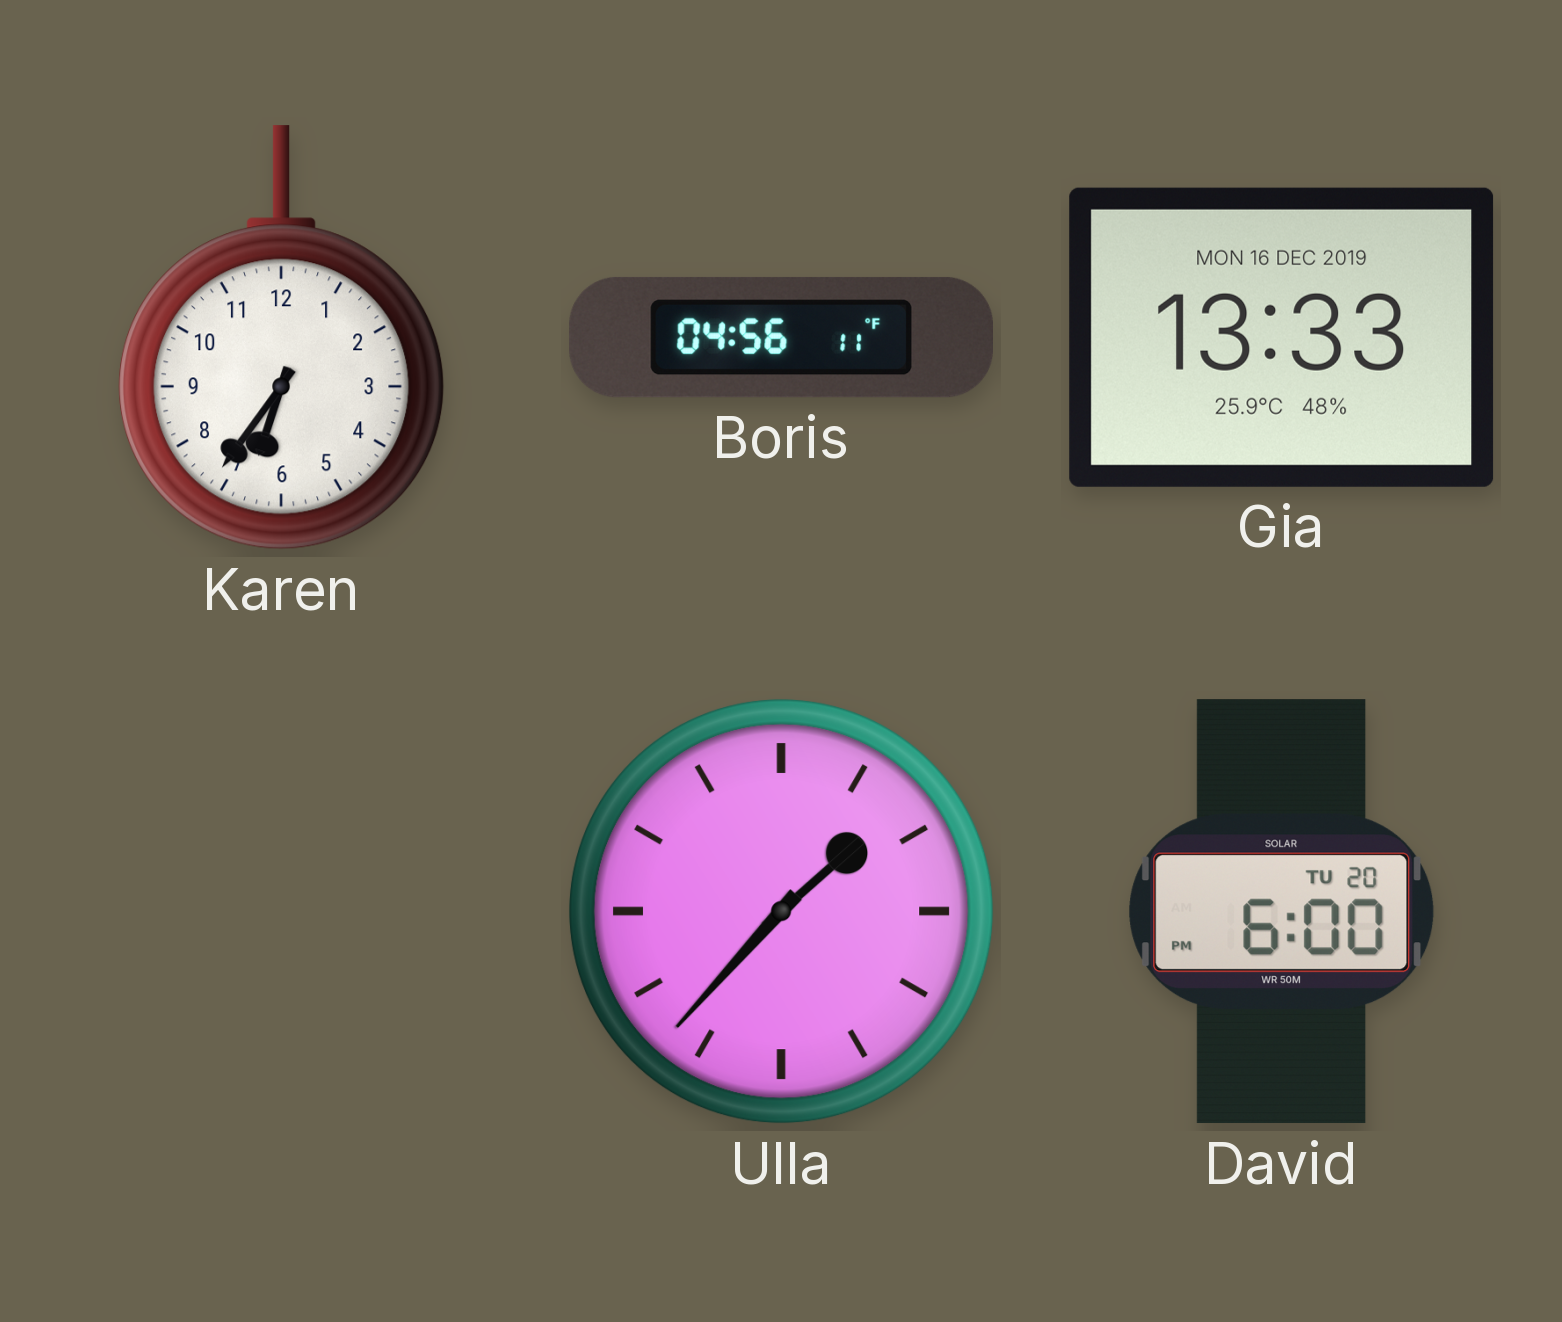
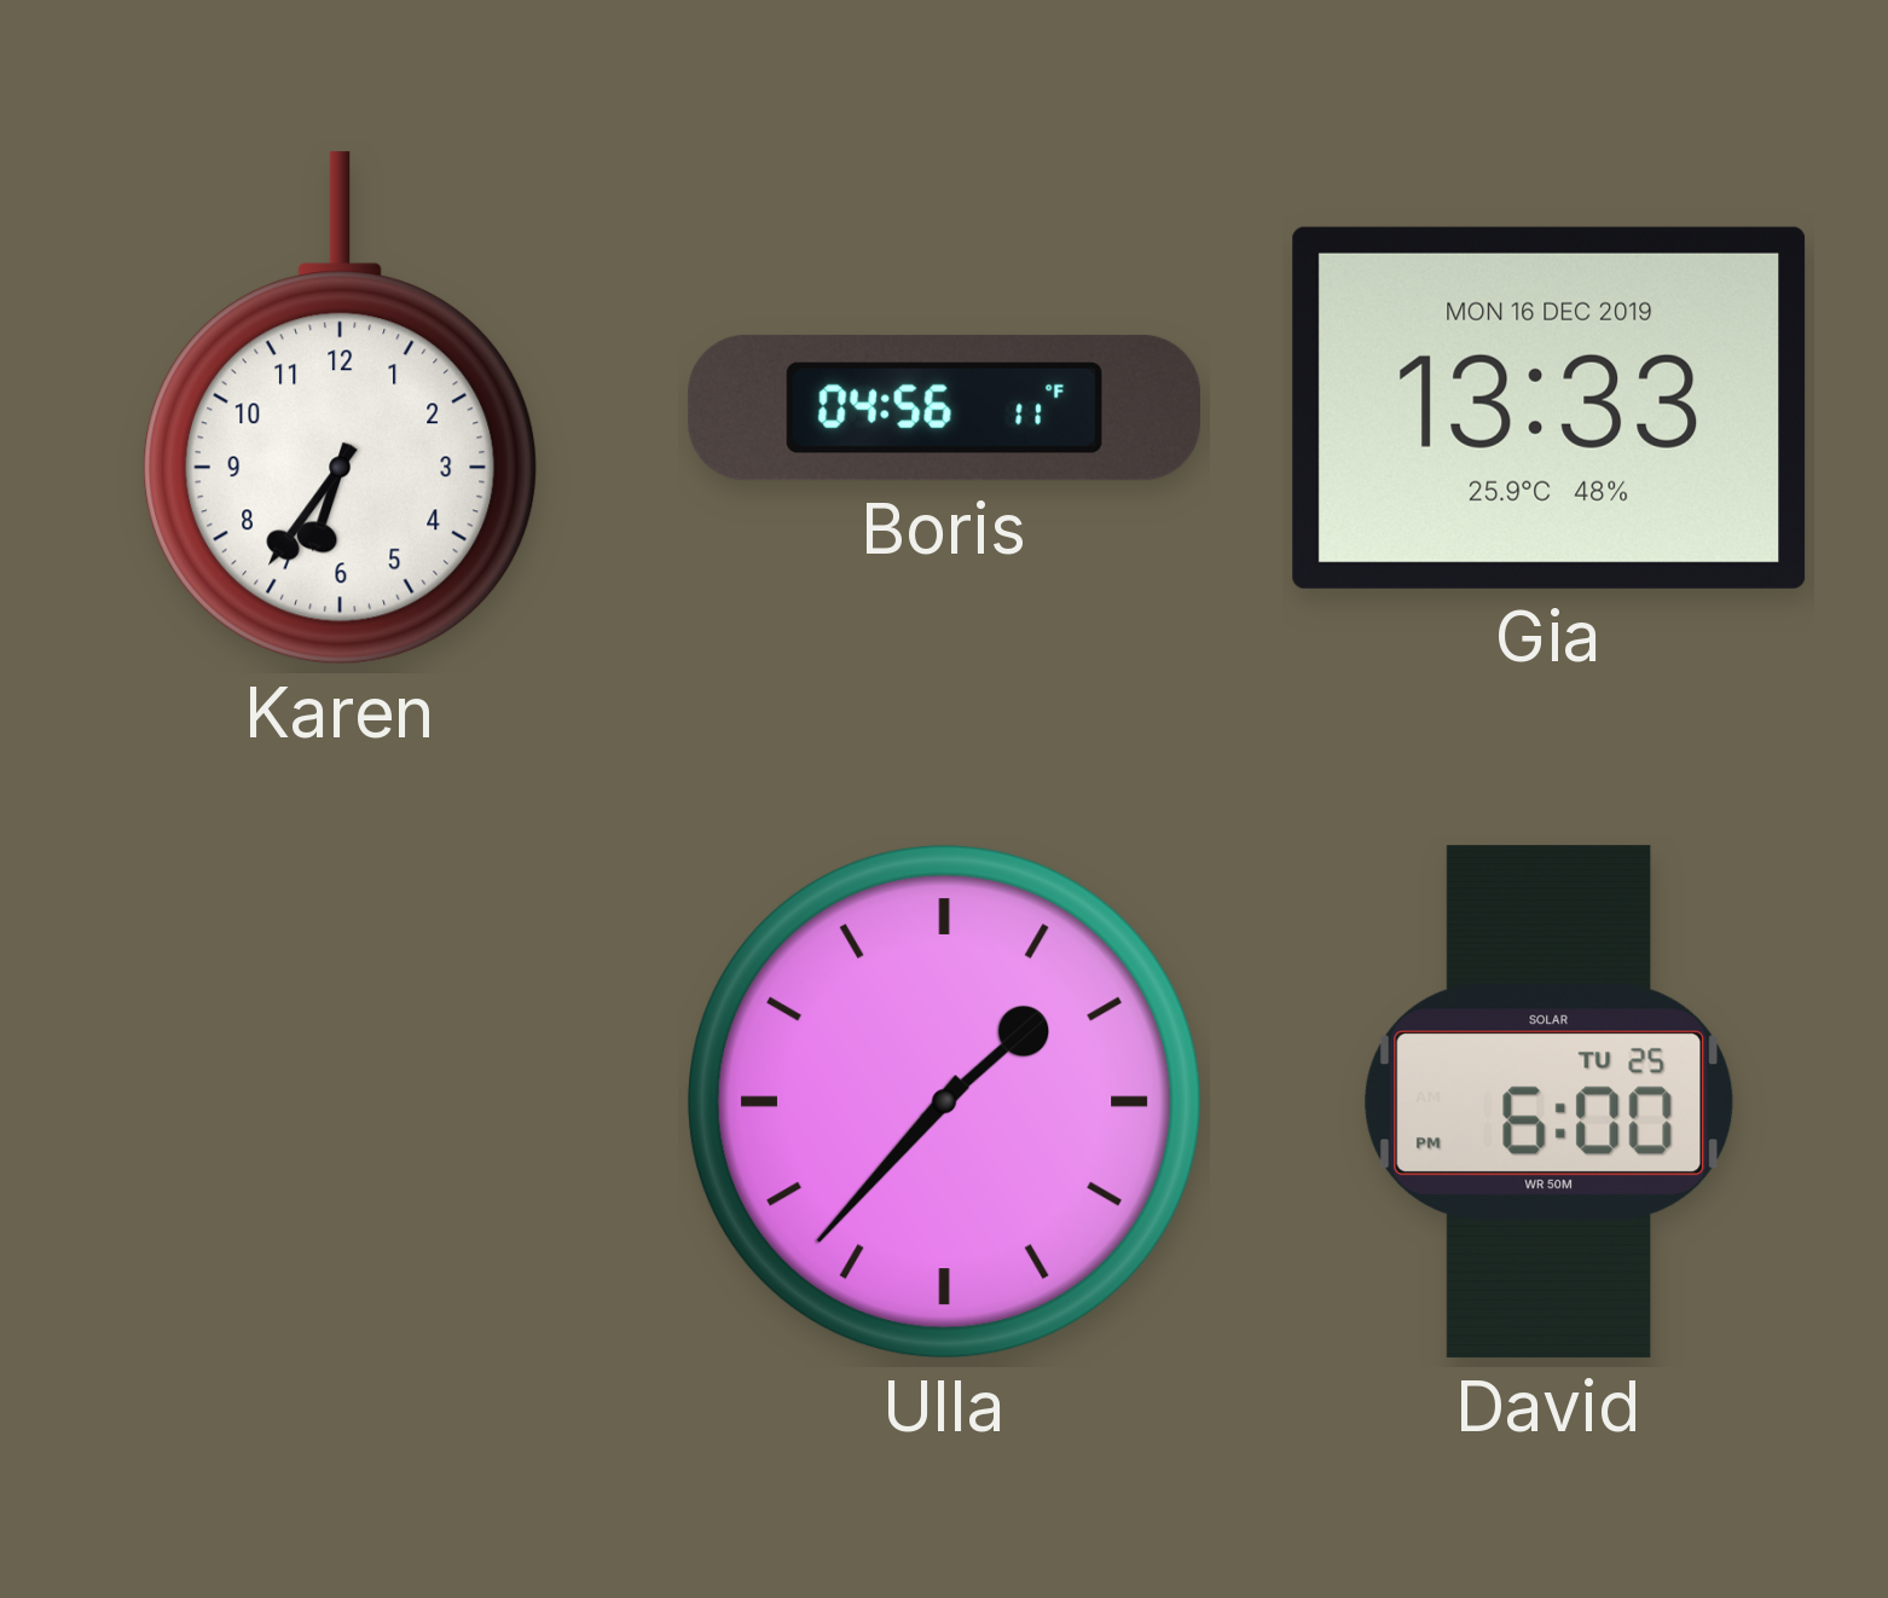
David date: TU 20 -> TU 25 (1550, 1102)
